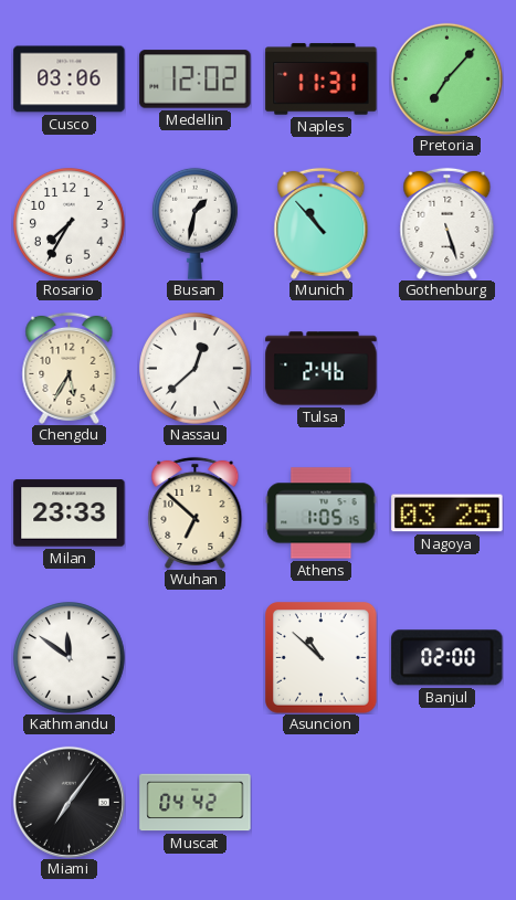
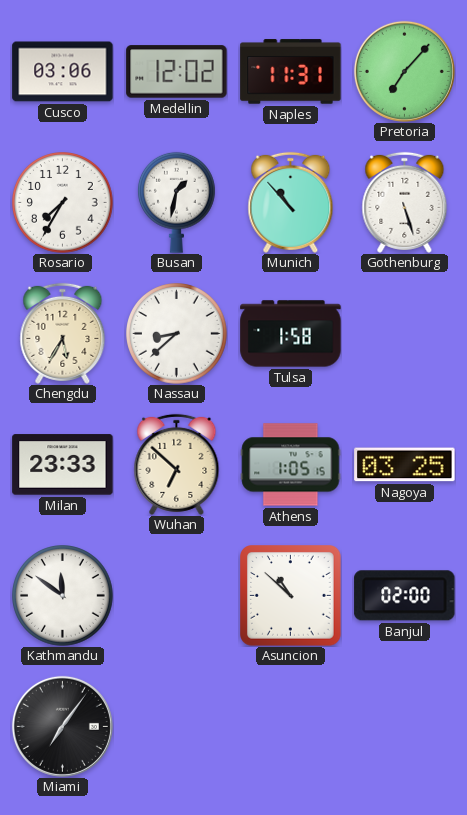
Nassau: 12:38 -> 8:38 (177, 334)
Tulsa: 2:46 -> 1:58 (291, 334)
Muscat: 04:42 -> none (196, 803)
